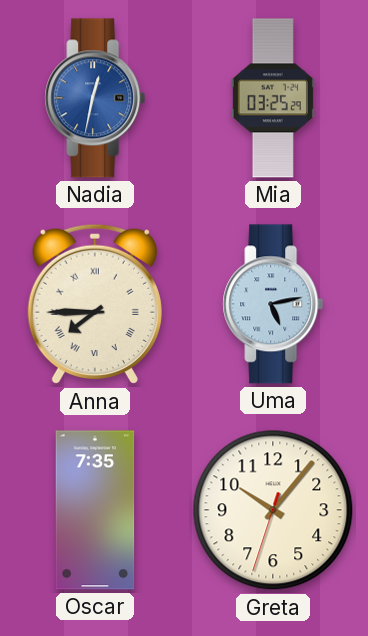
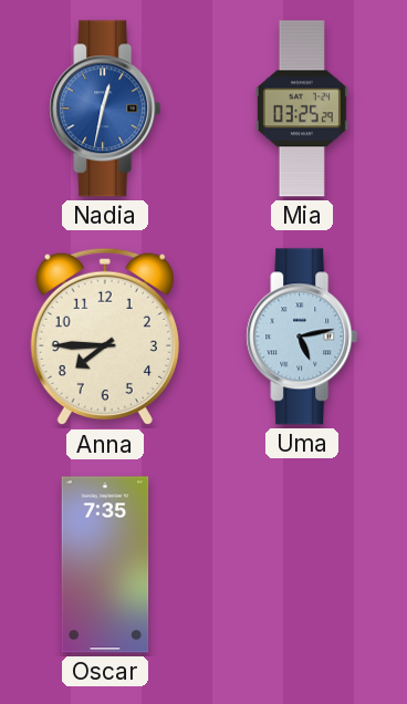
Anna numerals: Roman -> Arabic (105, 337)
Greta: 10:06 -> none (273, 510)
